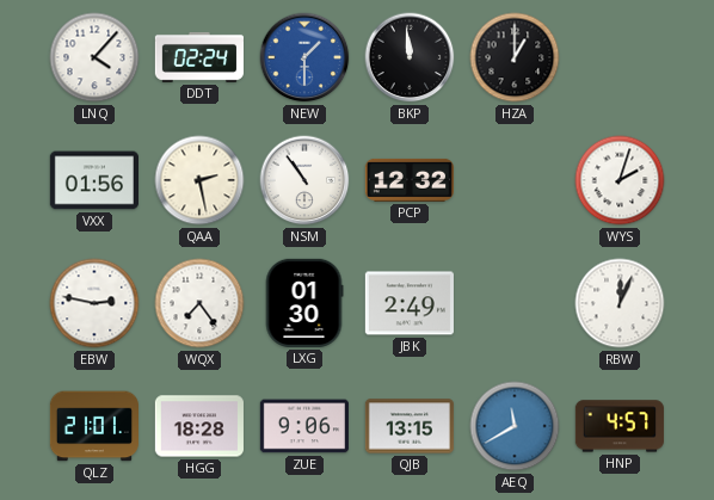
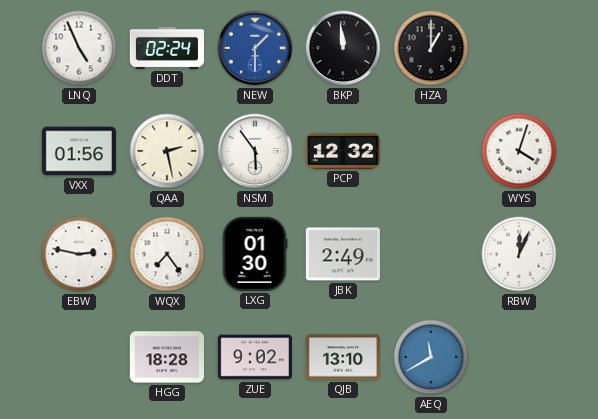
LNQ: 4:07 -> 4:56 (79, 48)
NSM: 10:54 -> 5:54 (255, 151)
WYS: 2:03 -> 4:03 (519, 151)
QLZ: 21:01 -> none (93, 426)
ZUE: 9:06 -> 9:02 (255, 357)
QJB: 13:15 -> 13:10 (343, 357)
HNP: 4:57 -> none (620, 426)
